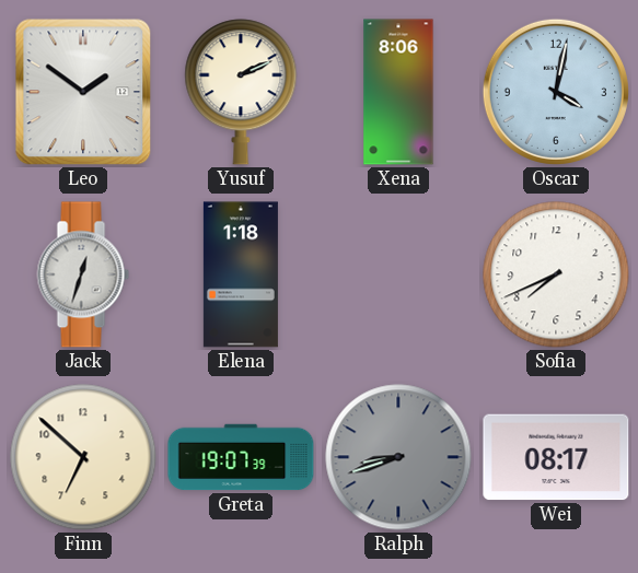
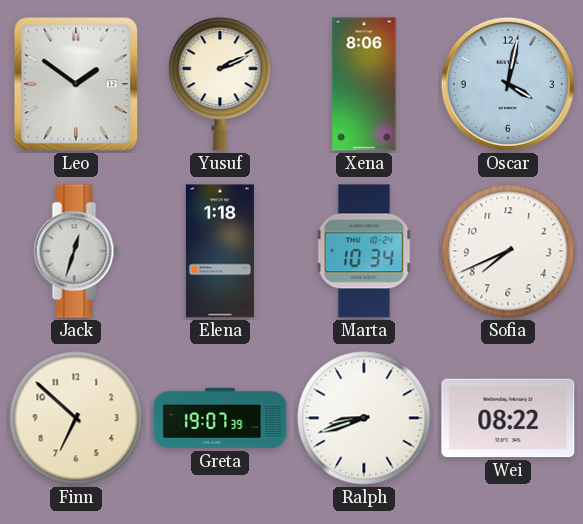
Marta: none -> 10:34 (364, 251)
Ralph dial: grey -> white (364, 418)
Wei: 08:17 -> 08:22 (508, 418)
